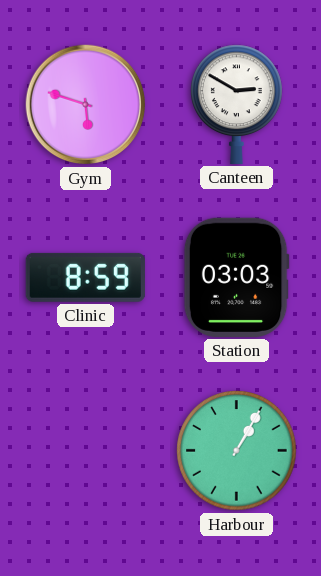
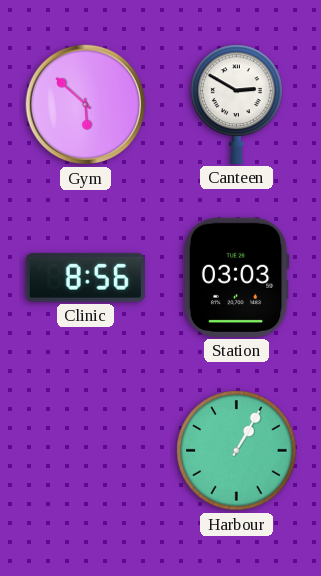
Gym: 5:48 -> 5:52 (86, 105)
Clinic: 8:59 -> 8:56 (85, 277)
